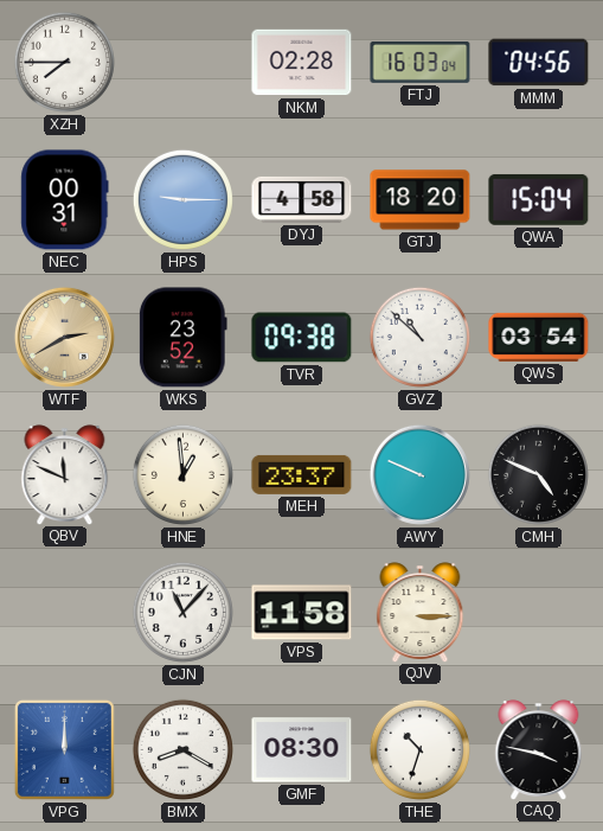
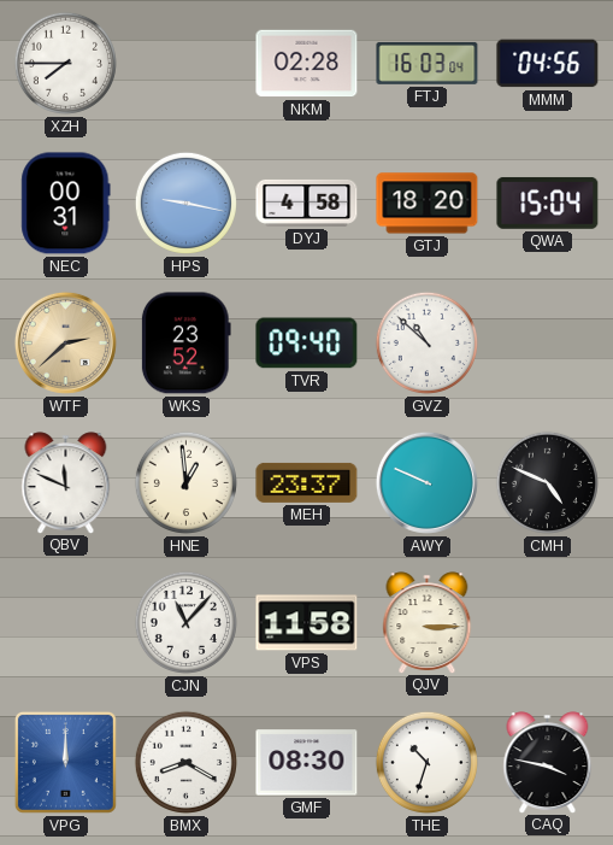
HPS: 9:15 -> 9:17 (185, 203)
WTF: 2:40 -> 2:38 (65, 342)
TVR: 09:38 -> 09:40 (307, 344)
QWS: 03:54 -> none (539, 337)
